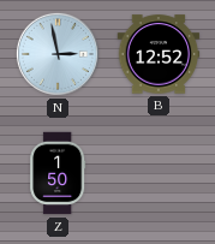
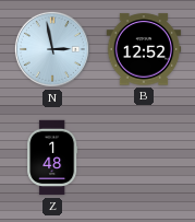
Z: 1:50 -> 1:48 (52, 157)
